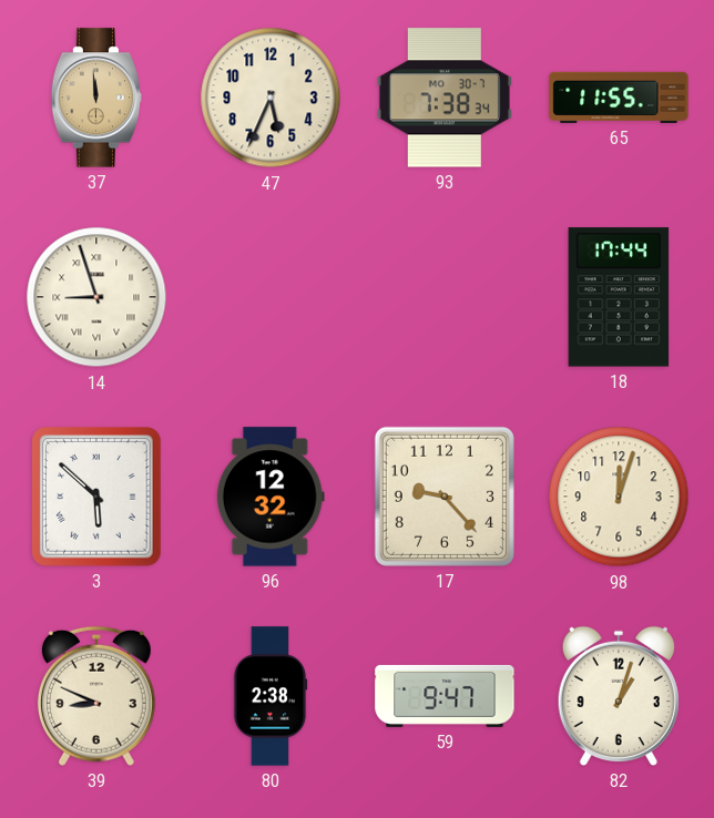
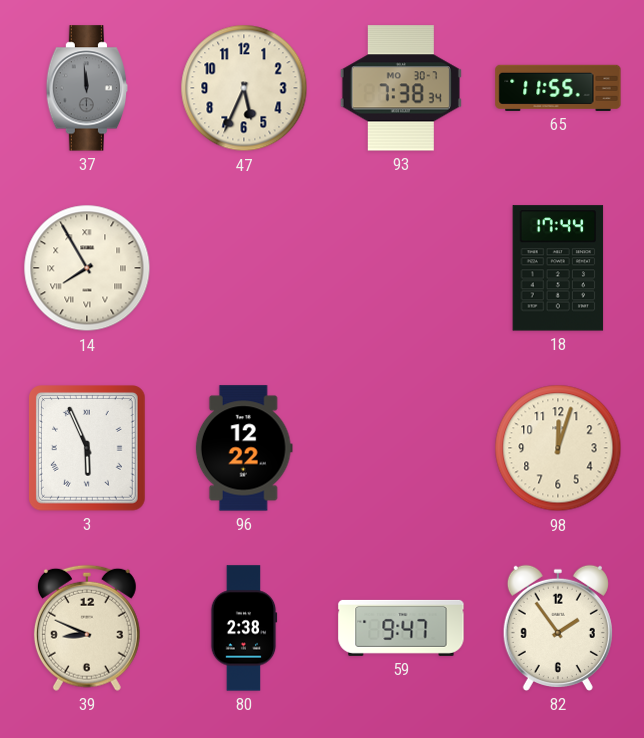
37 dial: champagne -> grey (87, 88)
14: 8:57 -> 7:55 (87, 268)
3: 5:52 -> 5:56 (88, 449)
96: 12:32 -> 12:22 (244, 448)
17: 9:23 -> none (445, 497)
82: 1:03 -> 1:54 (558, 628)
